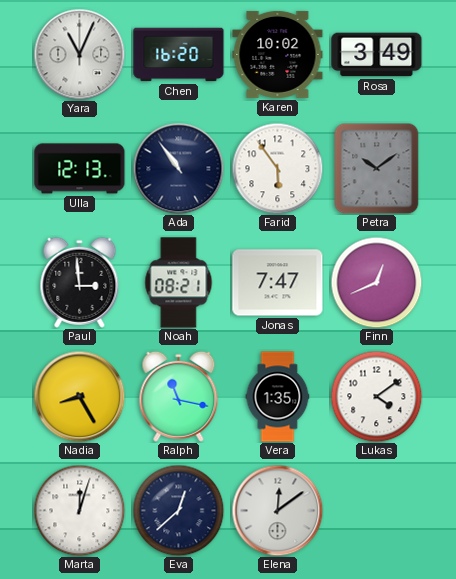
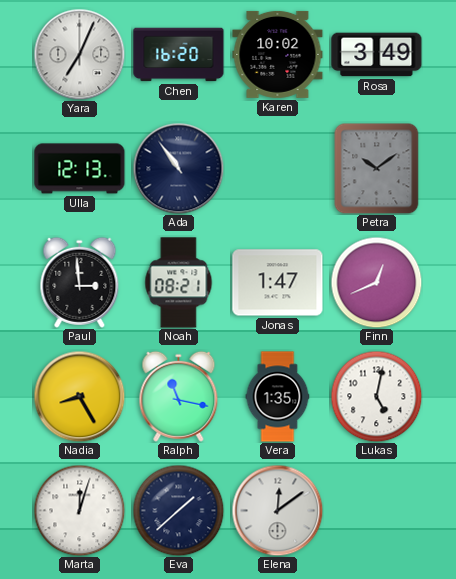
Yara: 11:04 -> 7:04 (79, 54)
Farid: 5:54 -> none (277, 168)
Jonas: 7:47 -> 1:47 (278, 283)
Lukas: 4:09 -> 5:02 (376, 396)
Eva: 12:38 -> 1:38 (178, 510)
